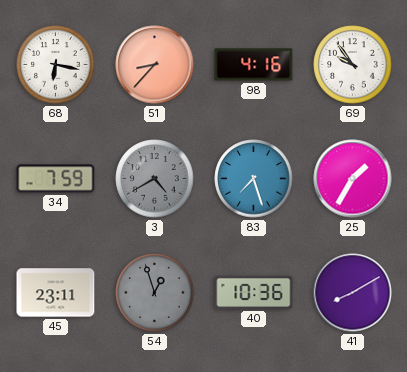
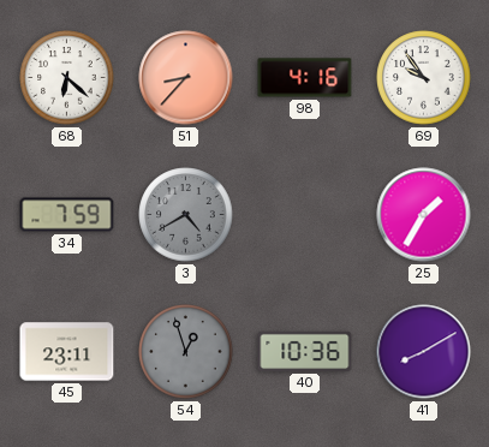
68: 6:17 -> 6:22 (67, 78)
83: 7:27 -> none (254, 179)
